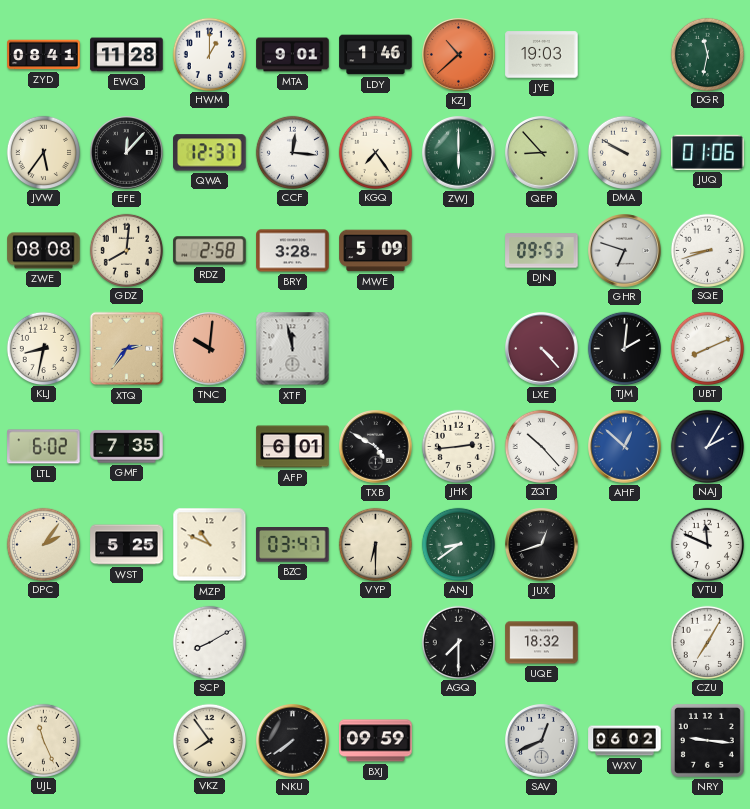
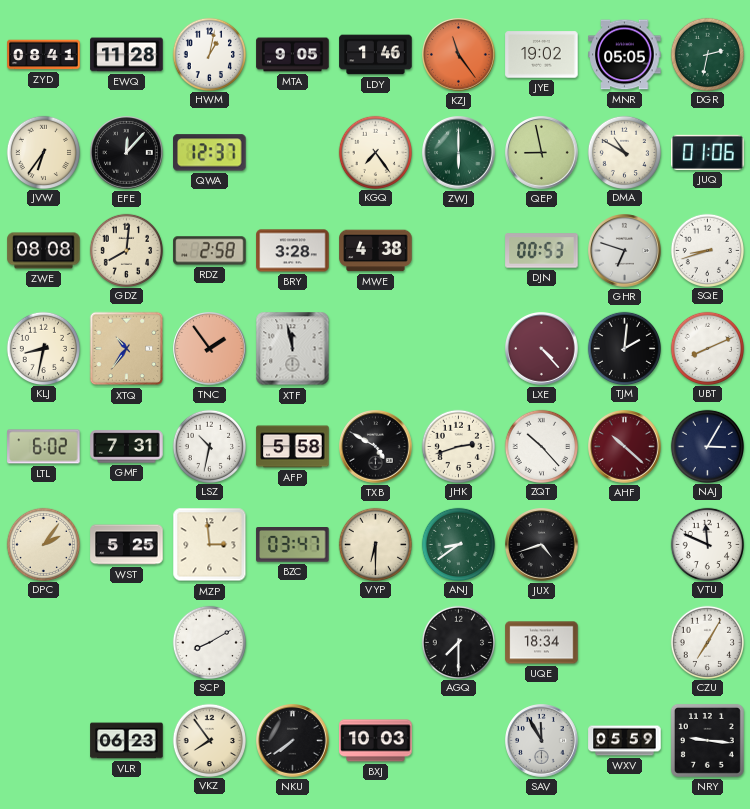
HWM: 1:00 -> 1:02 (209, 54)
MTA: 9:01 -> 9:05 (293, 55)
KZJ: 10:38 -> 11:24 (459, 55)
JYE: 19:03 -> 19:02 (542, 55)
MNR: none -> 05:05 (625, 55)
DGR: 11:32 -> 2:32 (707, 54)
JVW: 5:36 -> 6:36 (43, 152)
CCF: 12:16 -> none (292, 152)
QEP: 8:53 -> 8:58 (542, 153)
DMA: 9:50 -> 10:50 (624, 152)
MWE: 5:09 -> 4:38 (376, 251)
DJN: 09:53 -> 00:53 (542, 251)
XTQ: 2:36 -> 10:36 (127, 349)
TNC: 10:01 -> 1:54 (210, 349)
GMF: 7:35 -> 7:31 (127, 447)
LSZ: none -> 10:32 (209, 446)
AFP: 6:01 -> 5:58 (293, 447)
JHK: 2:44 -> 2:42 (458, 446)
AHF: 12:52 -> 10:22 (625, 447)
AHF dial: blue -> burgundy (625, 447)
NAJ: 2:05 -> 3:05 (707, 446)
MZP: 10:49 -> 2:59 (210, 545)
JUX: 12:42 -> 4:42 (542, 545)
UQE: 18:32 -> 18:34 (542, 643)
UJL: 11:26 -> none (43, 740)
VLR: none -> 06:23 (127, 741)
BXJ: 09:59 -> 10:03 (376, 741)
SAV: 12:41 -> 11:55 (542, 741)
WXV: 06:02 -> 05:59 (625, 741)
